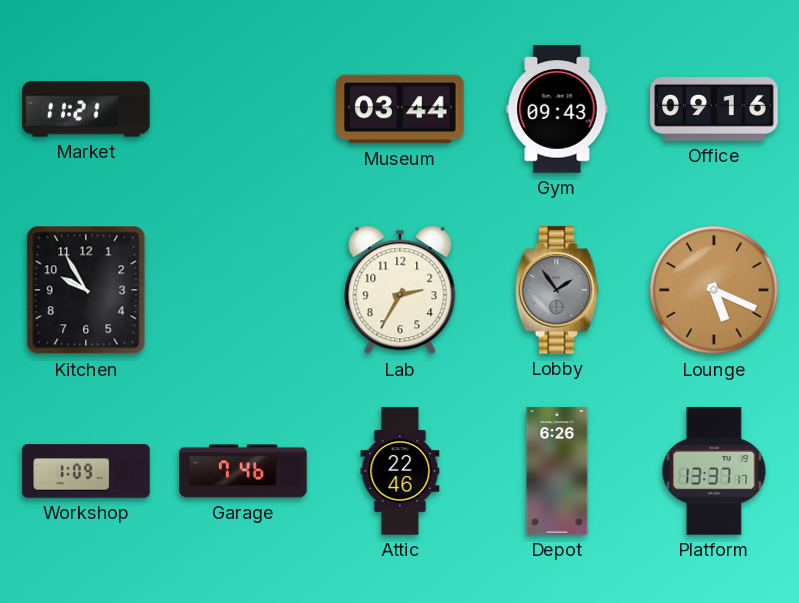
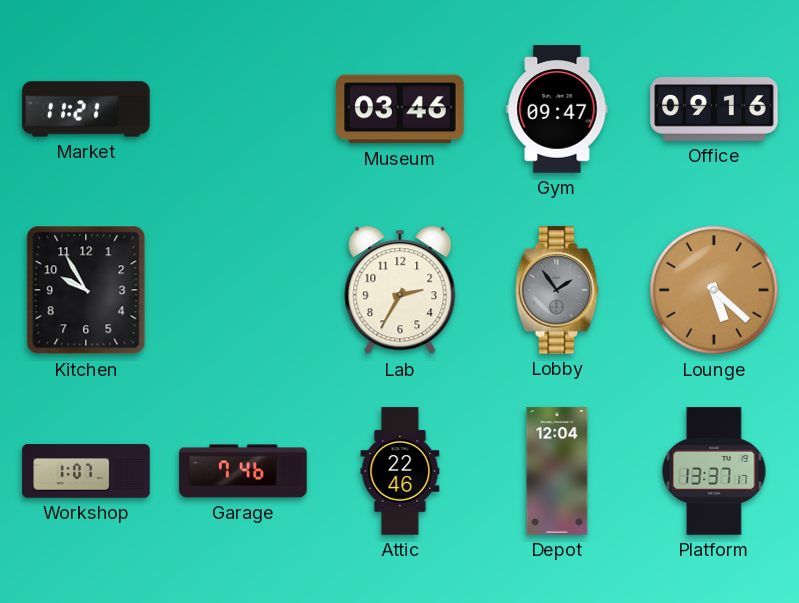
Museum: 03:44 -> 03:46 (400, 109)
Gym: 09:43 -> 09:47 (557, 109)
Lounge: 5:19 -> 5:22 (714, 290)
Workshop: 1:09 -> 1:07 (86, 471)
Depot: 6:26 -> 12:04 (557, 471)
